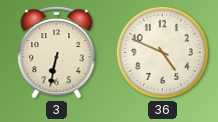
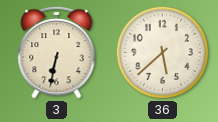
36: 4:49 -> 5:38 (162, 52)
